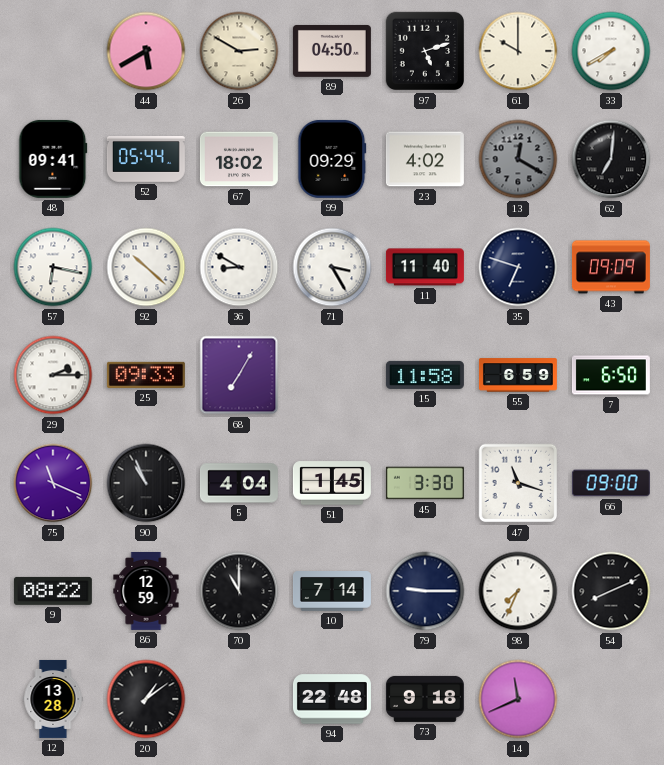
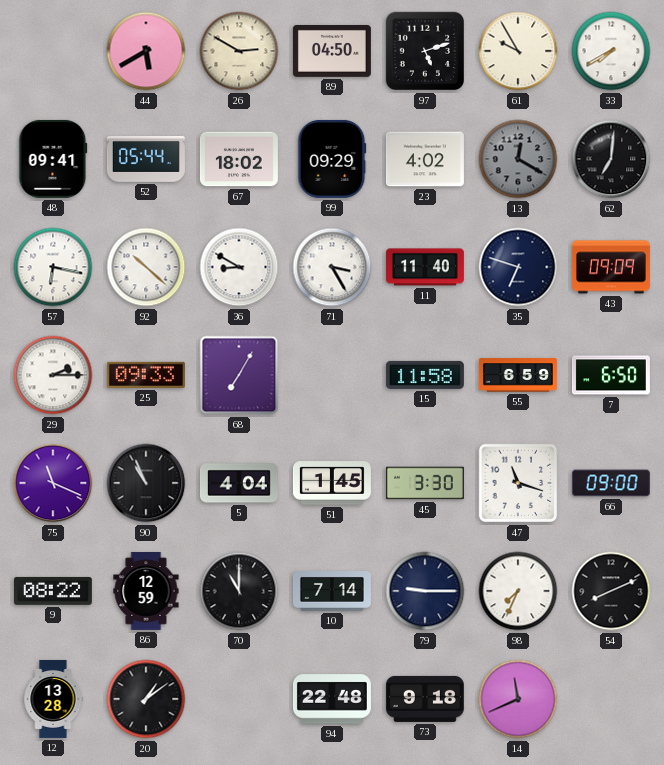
61: 10:00 -> 9:55 (518, 51)
